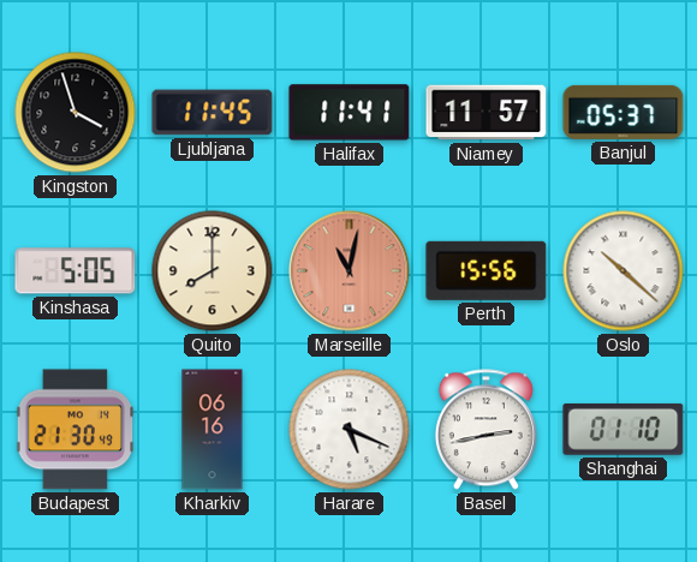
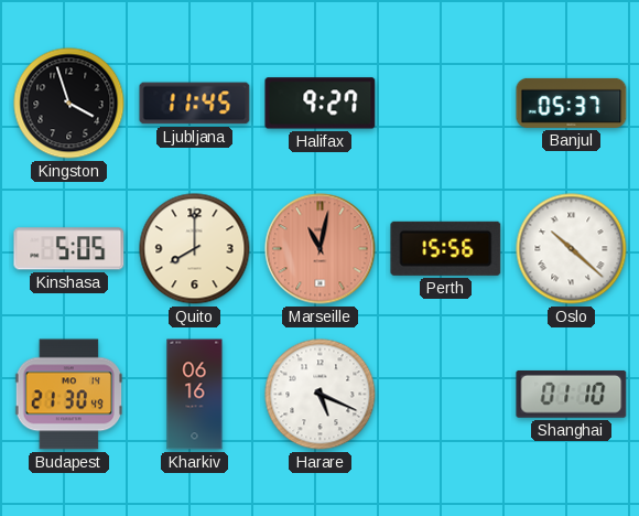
Halifax: 11:41 -> 9:27 (321, 104)
Niamey: 11:57 -> none (487, 113)
Basel: 2:43 -> none (485, 430)
